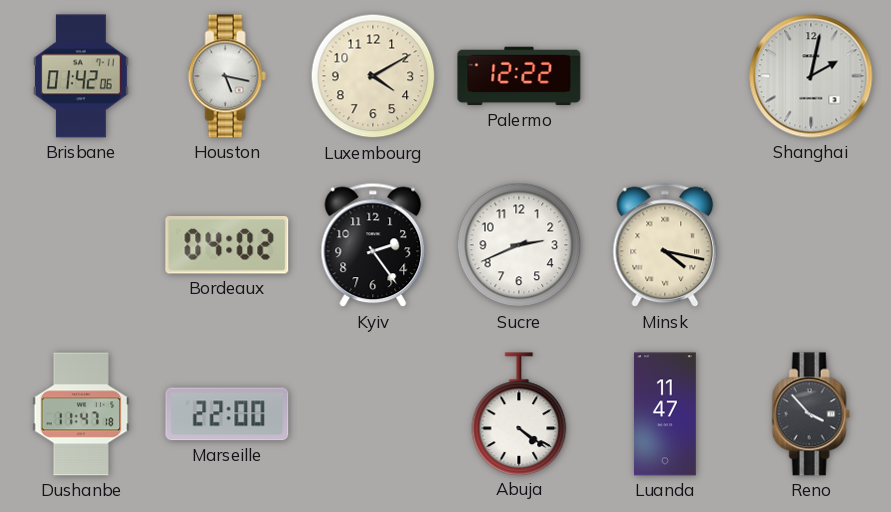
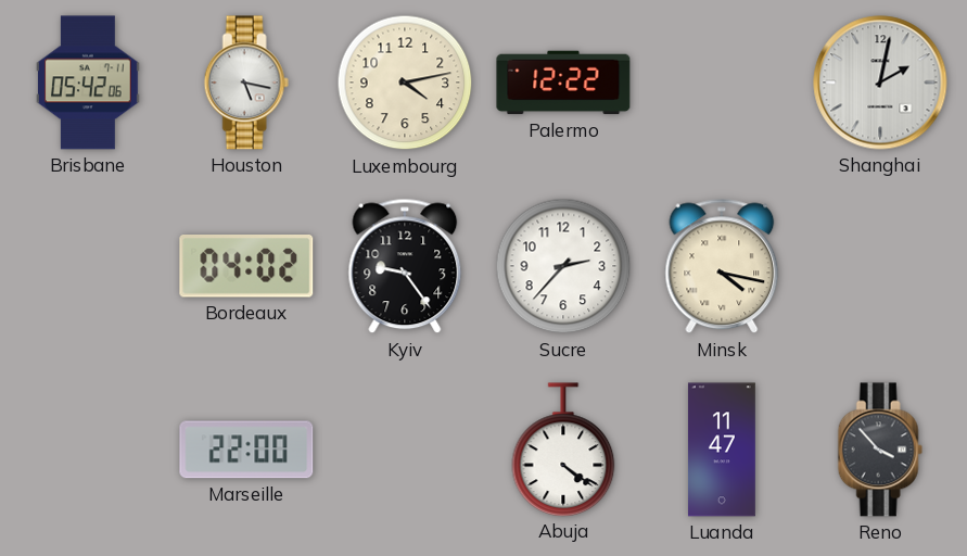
Brisbane: 01:42 -> 05:42 (89, 83)
Luxembourg: 4:10 -> 4:13 (405, 83)
Kyiv: 2:24 -> 9:24 (405, 266)
Sucre: 2:41 -> 2:37 (563, 266)
Dushanbe: 11:47 -> none (81, 414)
